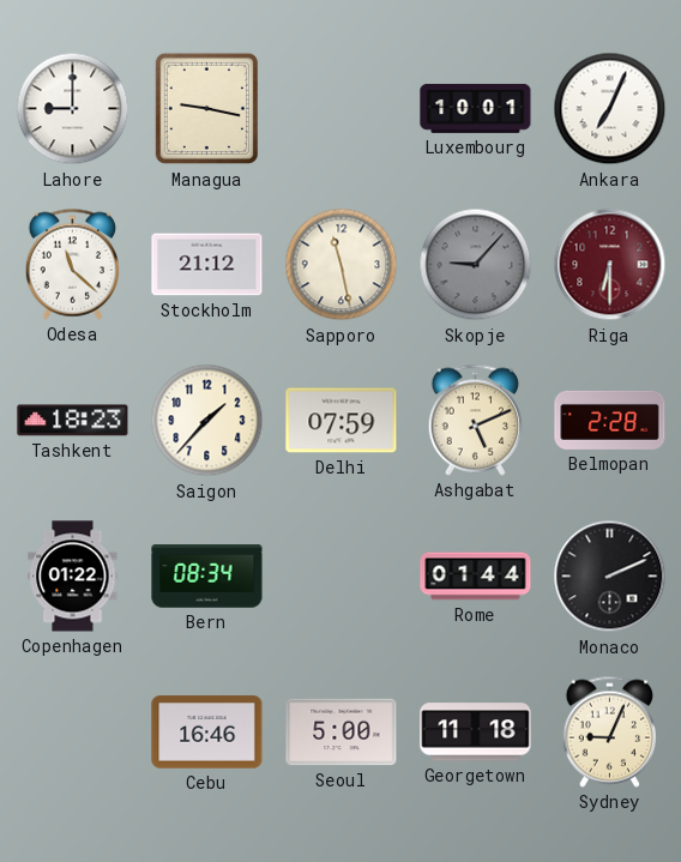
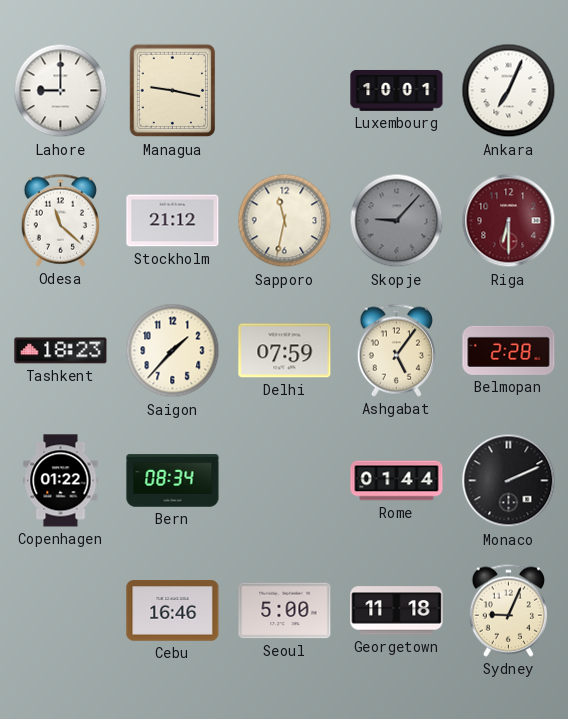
Sapporo: 11:28 -> 11:32 (285, 221)
Ashgabat: 5:11 -> 5:06 (396, 350)
